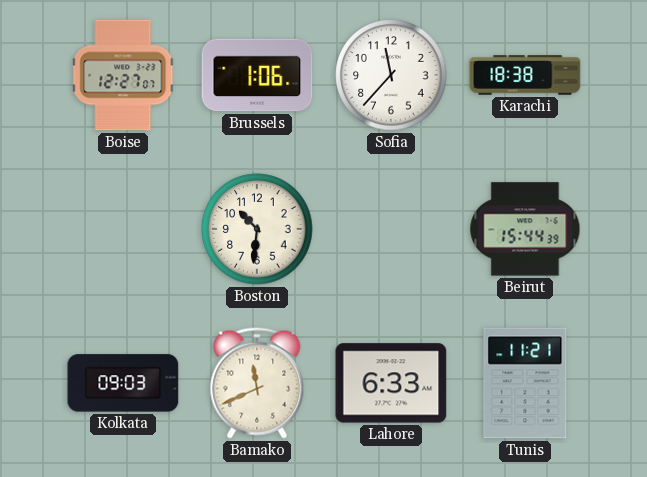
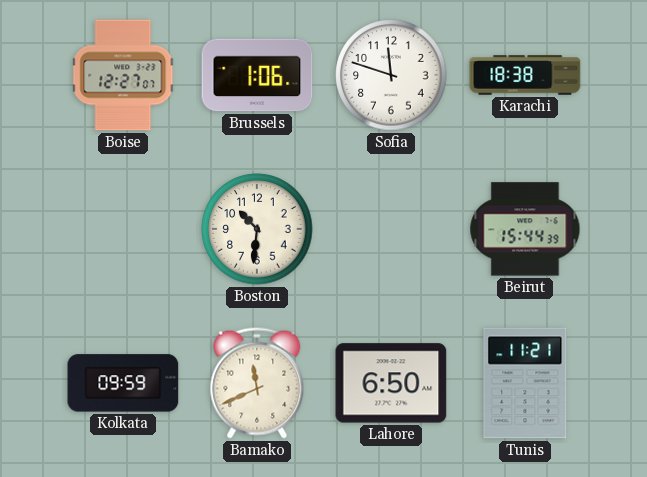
Sofia: 11:37 -> 11:48 (391, 75)
Kolkata: 09:03 -> 09:59 (123, 383)
Lahore: 6:33 -> 6:50 (391, 383)
